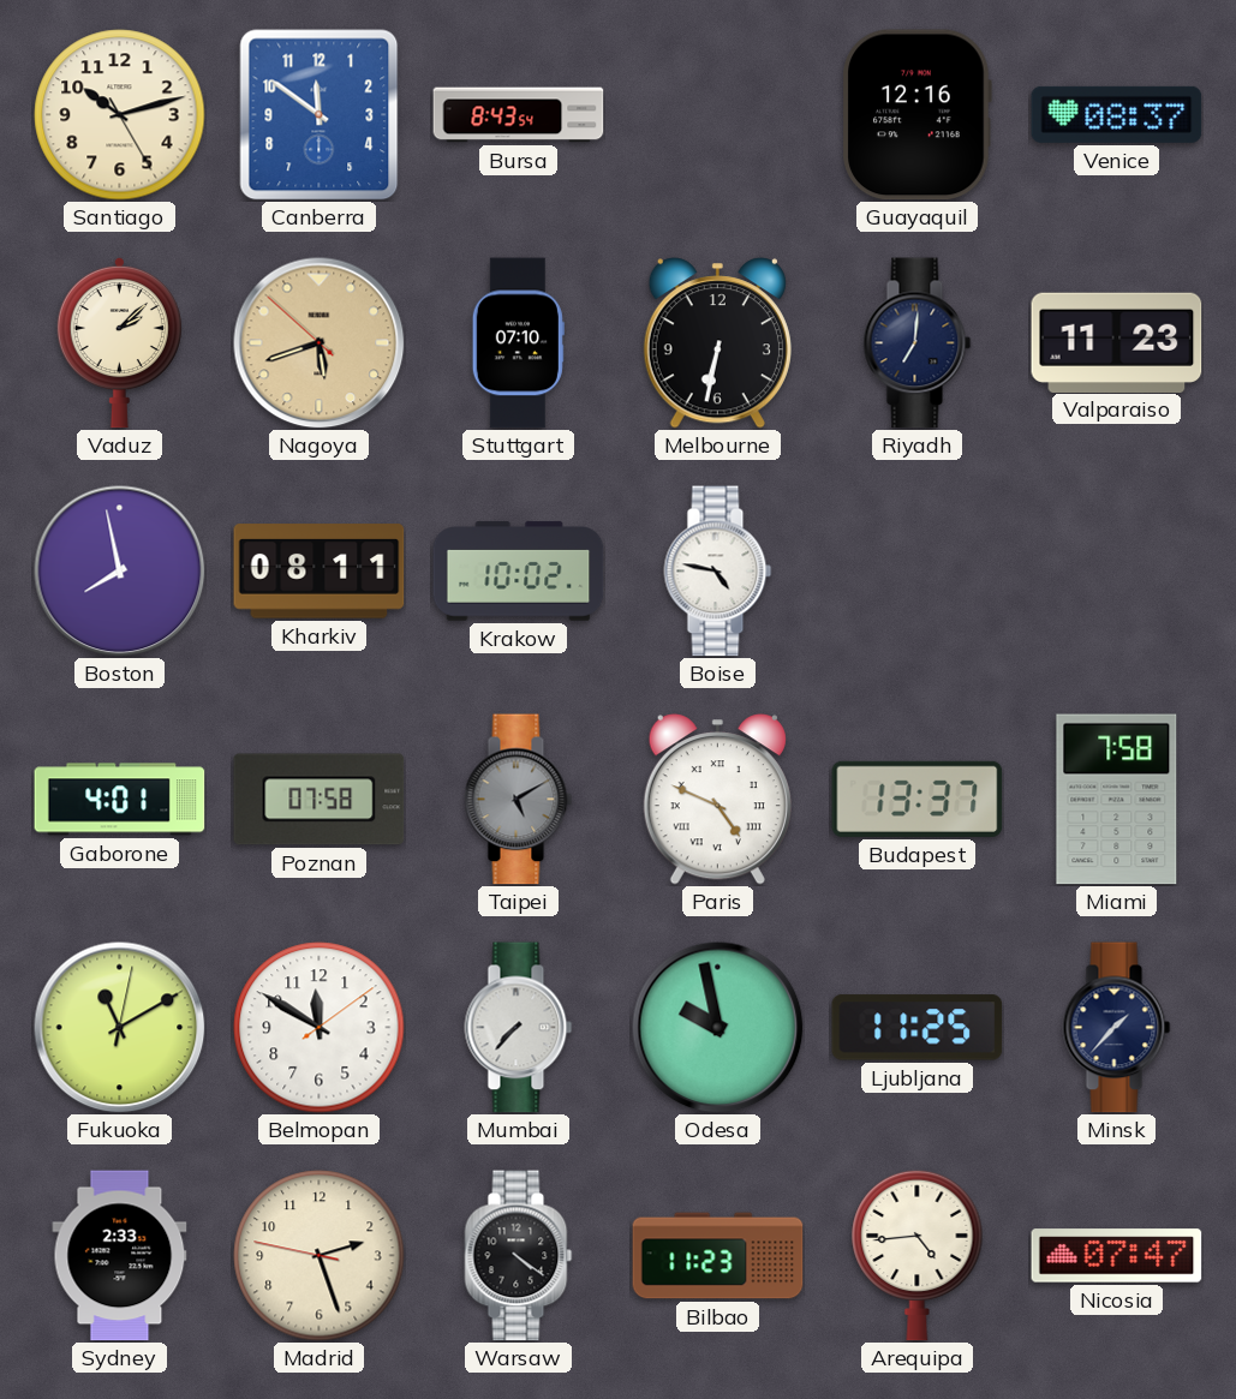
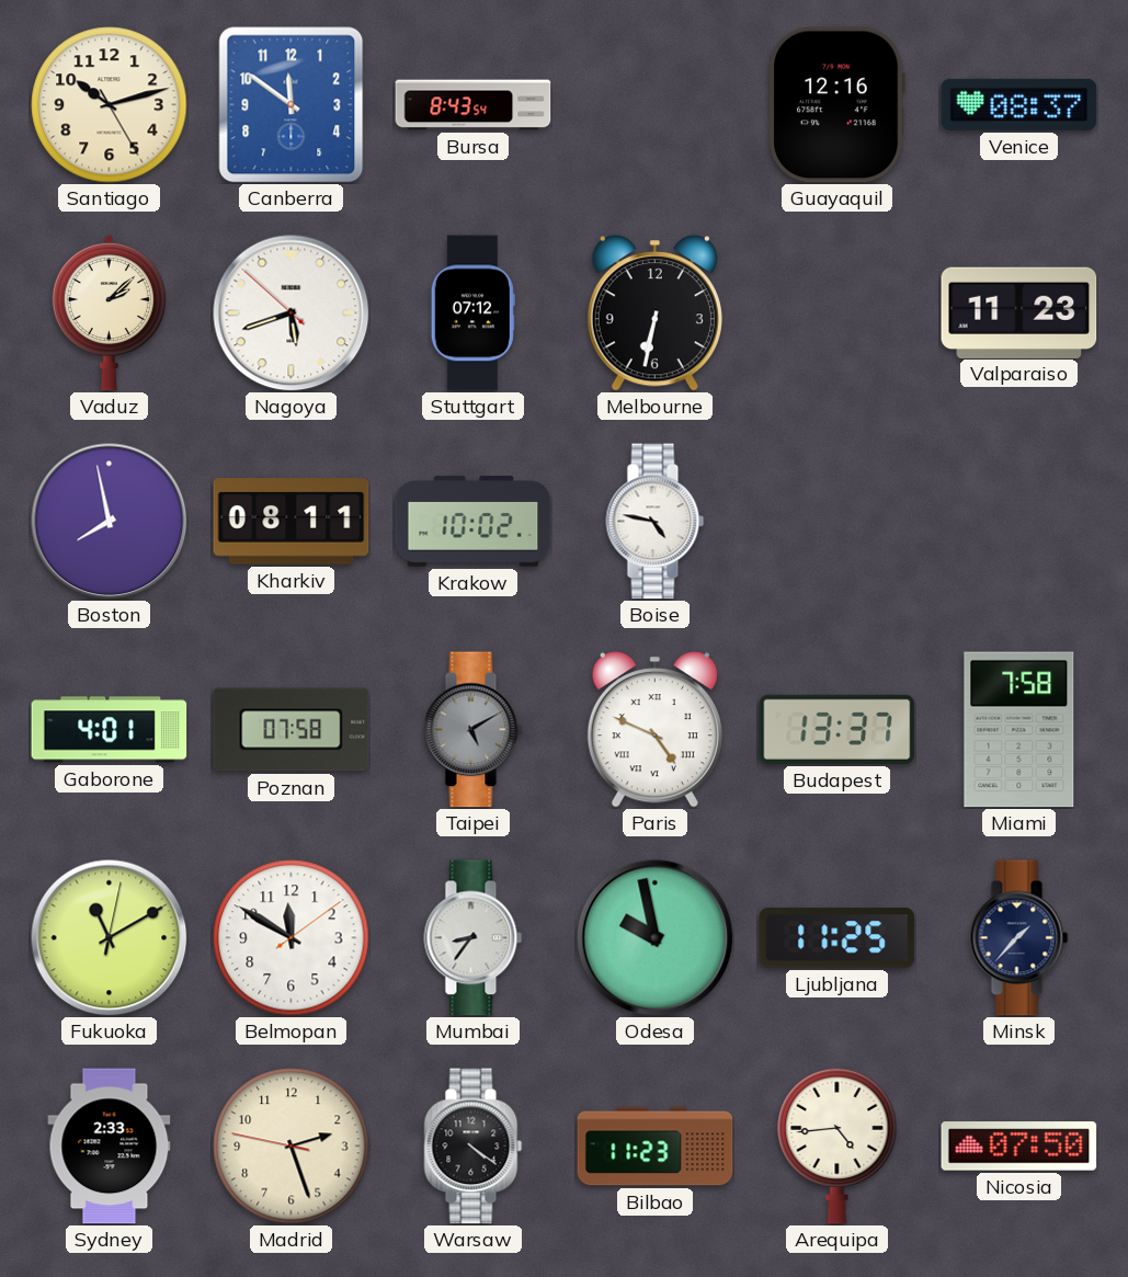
Nagoya dial: champagne -> white (292, 313)
Stuttgart: 07:10 -> 07:12 (472, 313)
Riyadh: 7:01 -> none (918, 343)
Mumbai: 7:37 -> 8:36 (474, 938)
Nicosia: 07:47 -> 07:50 (1019, 1147)
